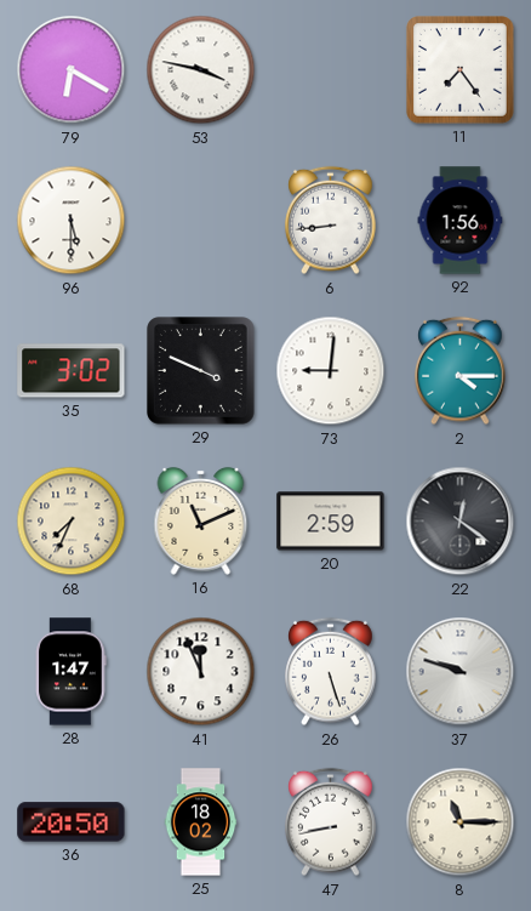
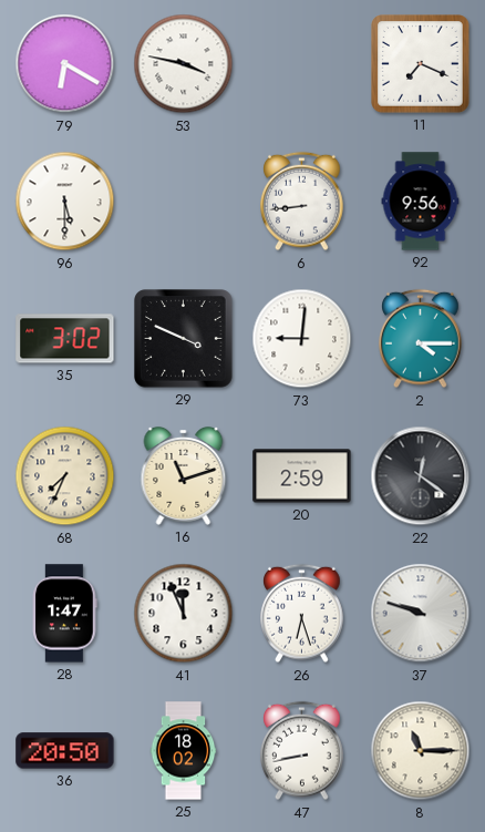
11: 7:24 -> 7:19 (421, 64)
92: 1:56 -> 9:56 (421, 202)
16: 11:11 -> 11:12 (184, 475)
26: 5:27 -> 6:27 (302, 614)
